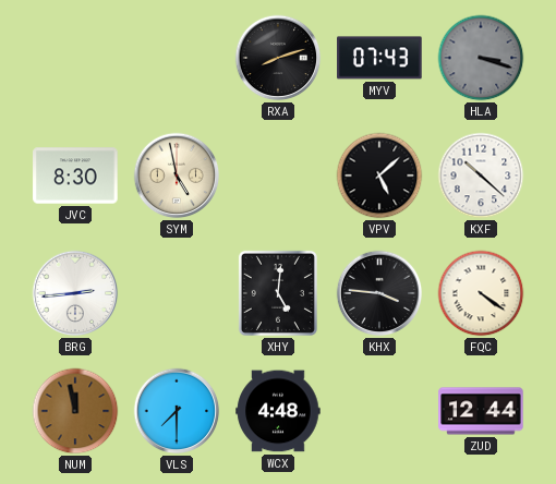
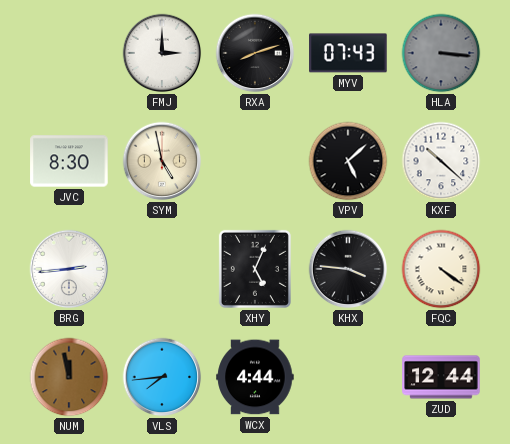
FMJ: none -> 3:00 (162, 53)
HLA: 3:18 -> 3:16 (441, 53)
XHY: 5:01 -> 5:04 (255, 269)
VLS: 7:30 -> 7:44 (162, 377)
WCX: 4:48 -> 4:44 (255, 377)
